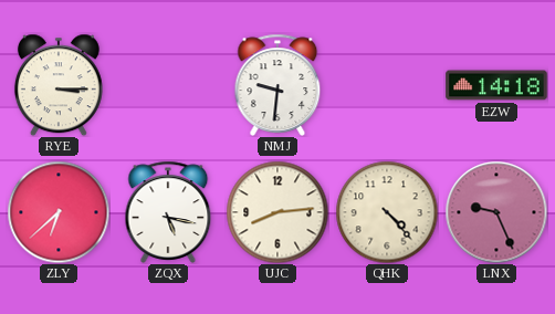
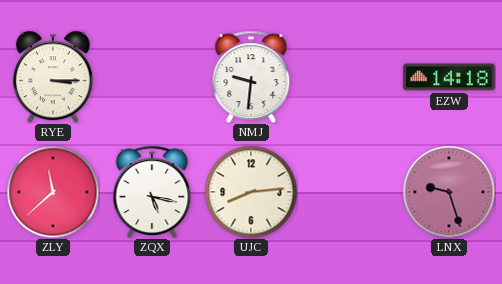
ZLY: 6:38 -> 11:38 (53, 192)
QHK: 4:23 -> none (387, 212)
LNX: 9:26 -> 9:27 (449, 192)
